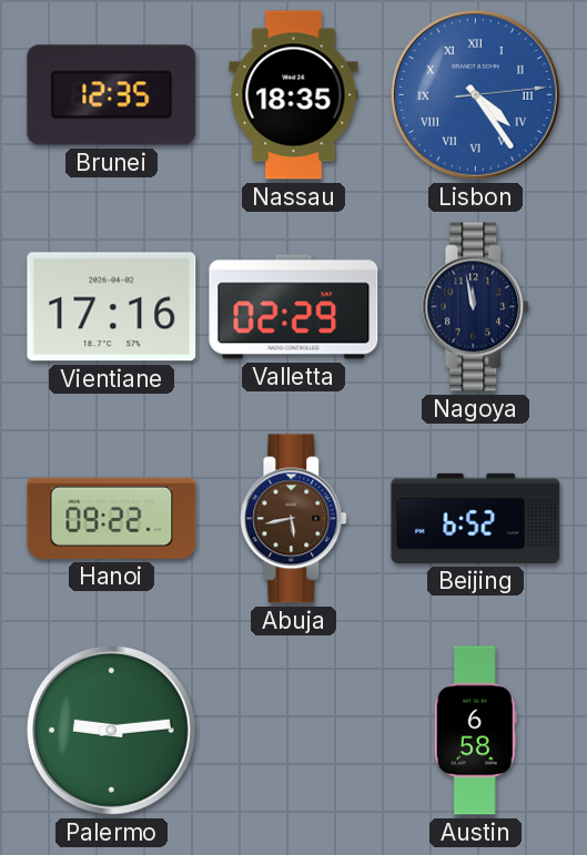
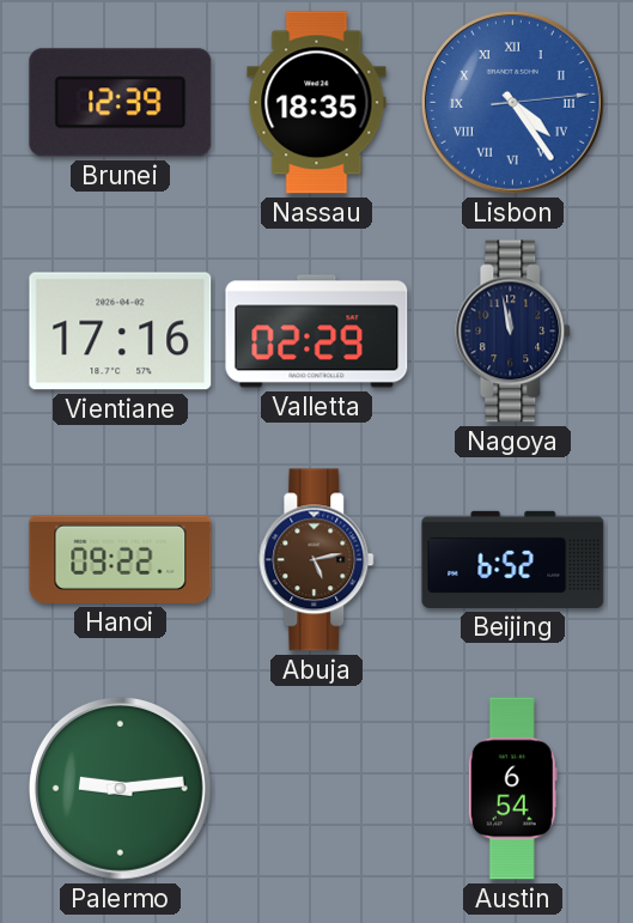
Brunei: 12:35 -> 12:39 (121, 103)
Abuja: 5:43 -> 5:13 (317, 560)
Austin: 6:58 -> 6:54 (512, 789)
